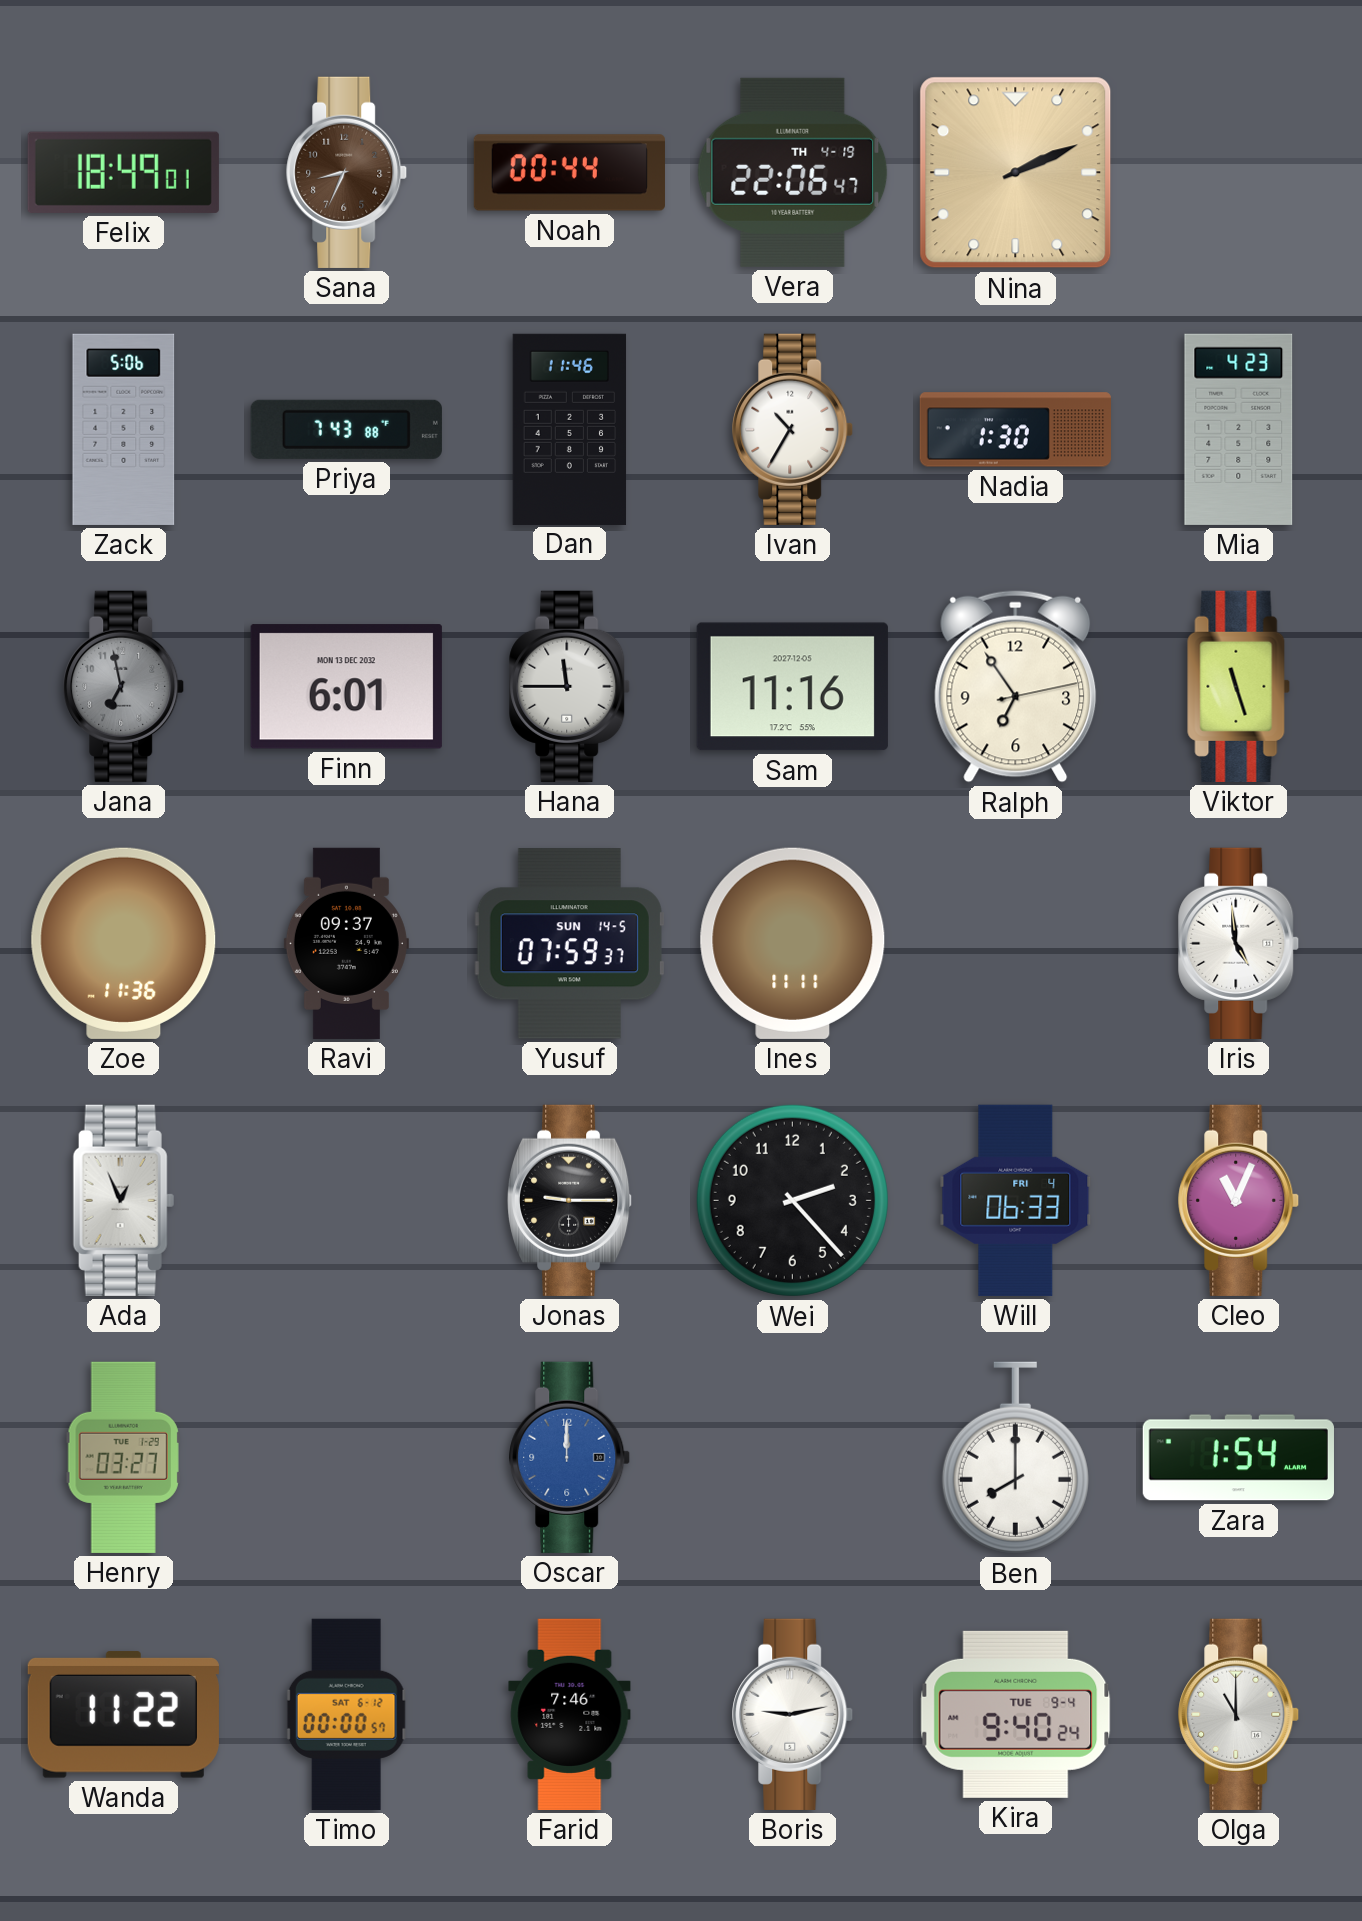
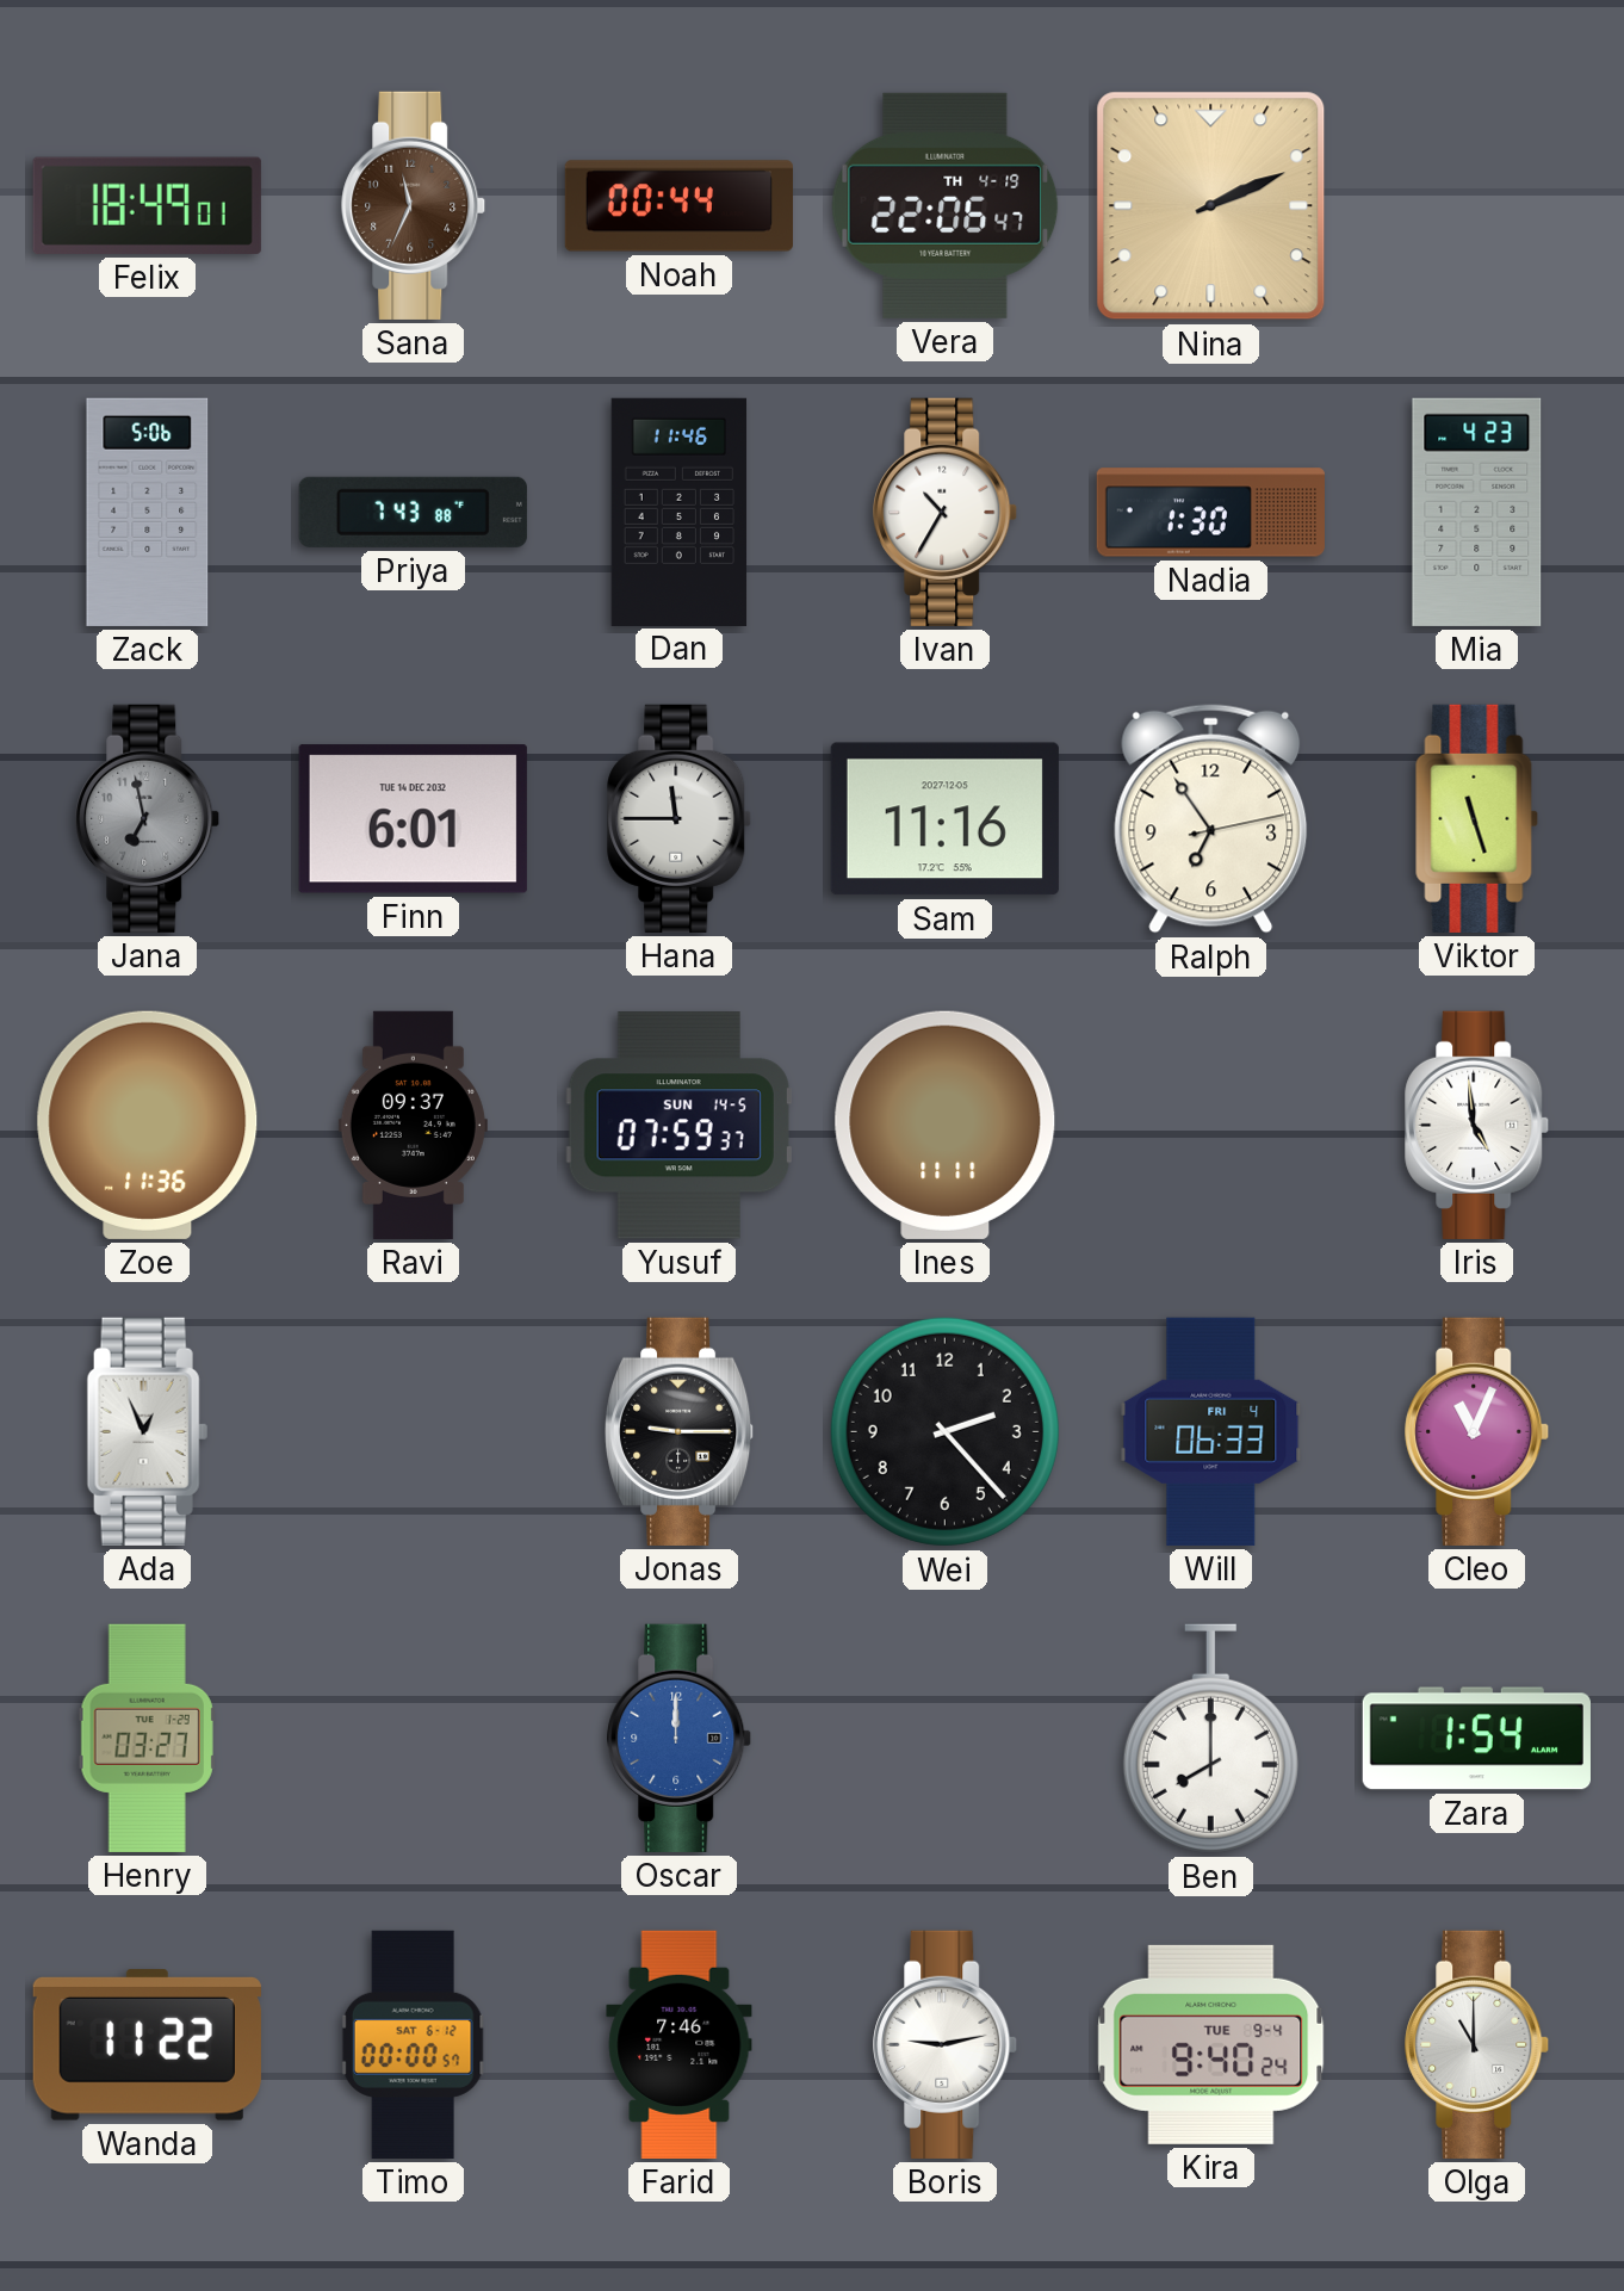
Sana: 8:34 -> 11:34 (414, 205)
Finn date: MON 13 DEC 2032 -> TUE 14 DEC 2032 (413, 819)
